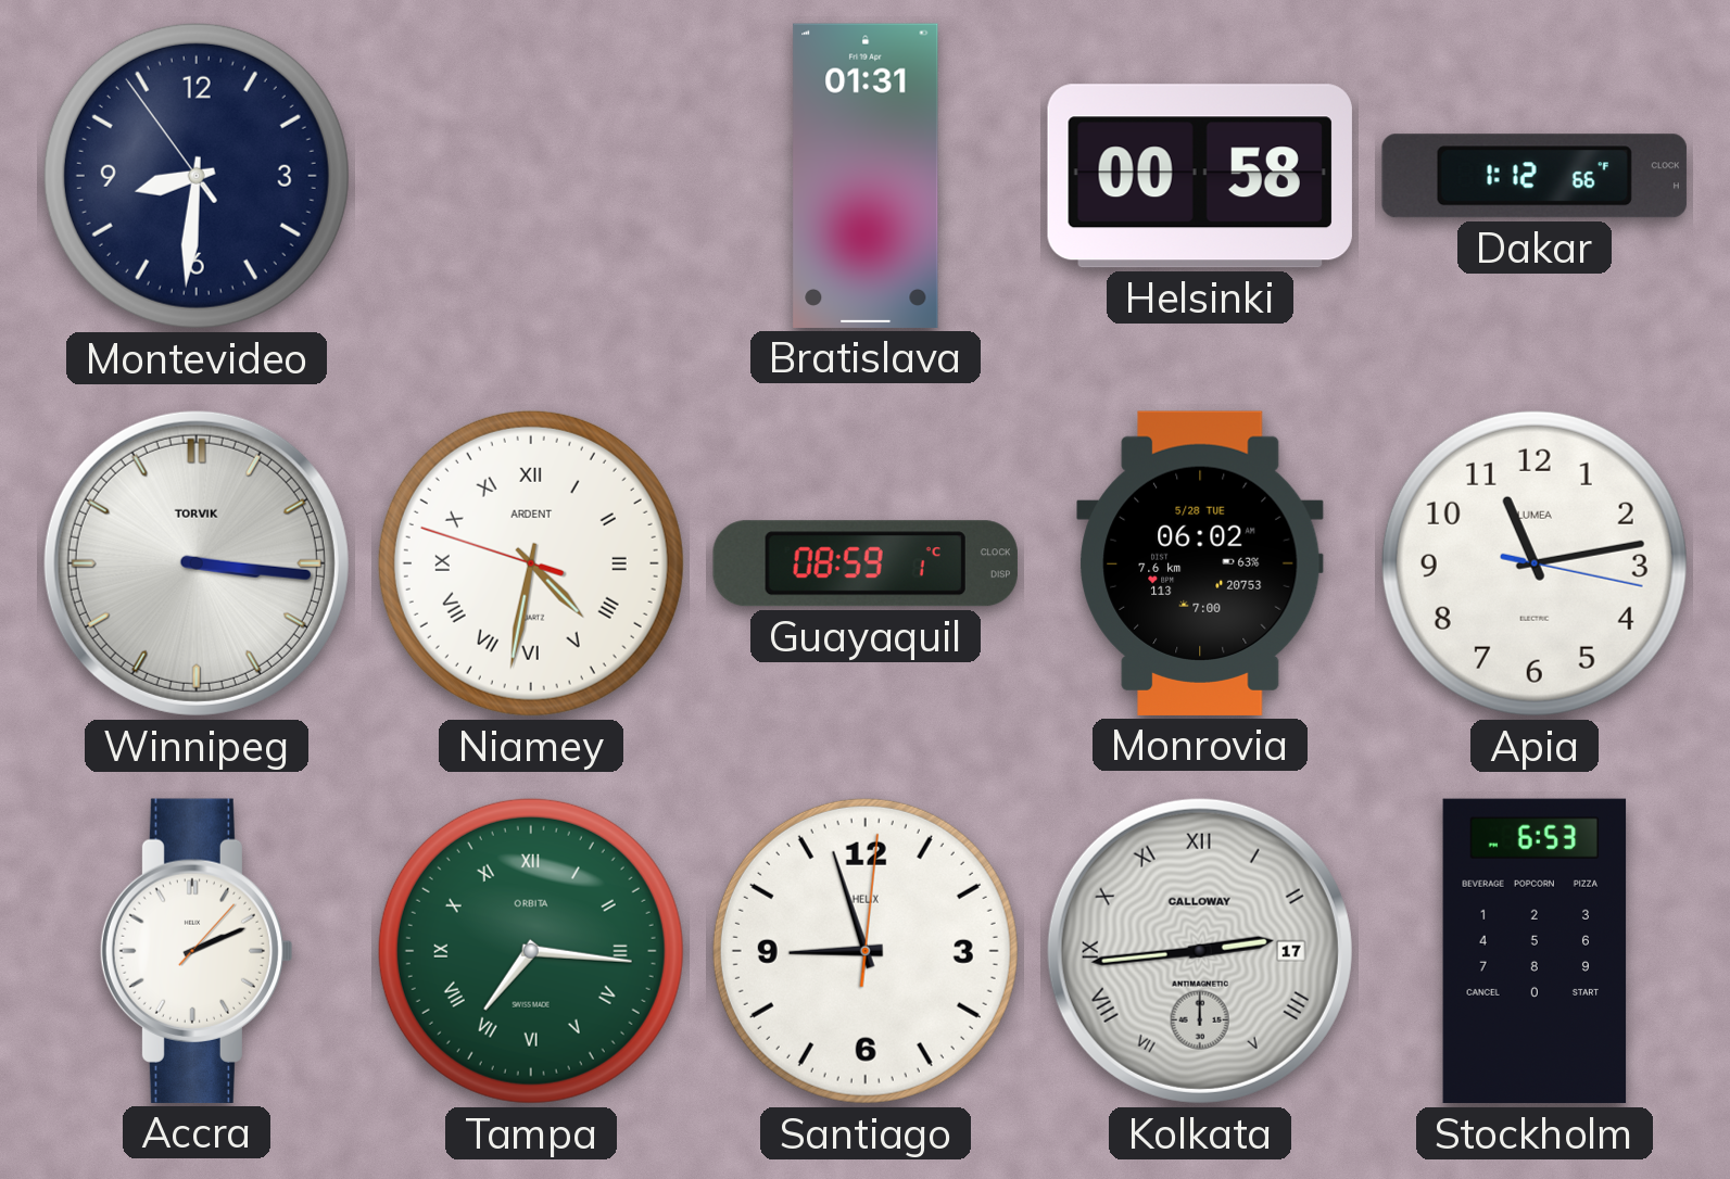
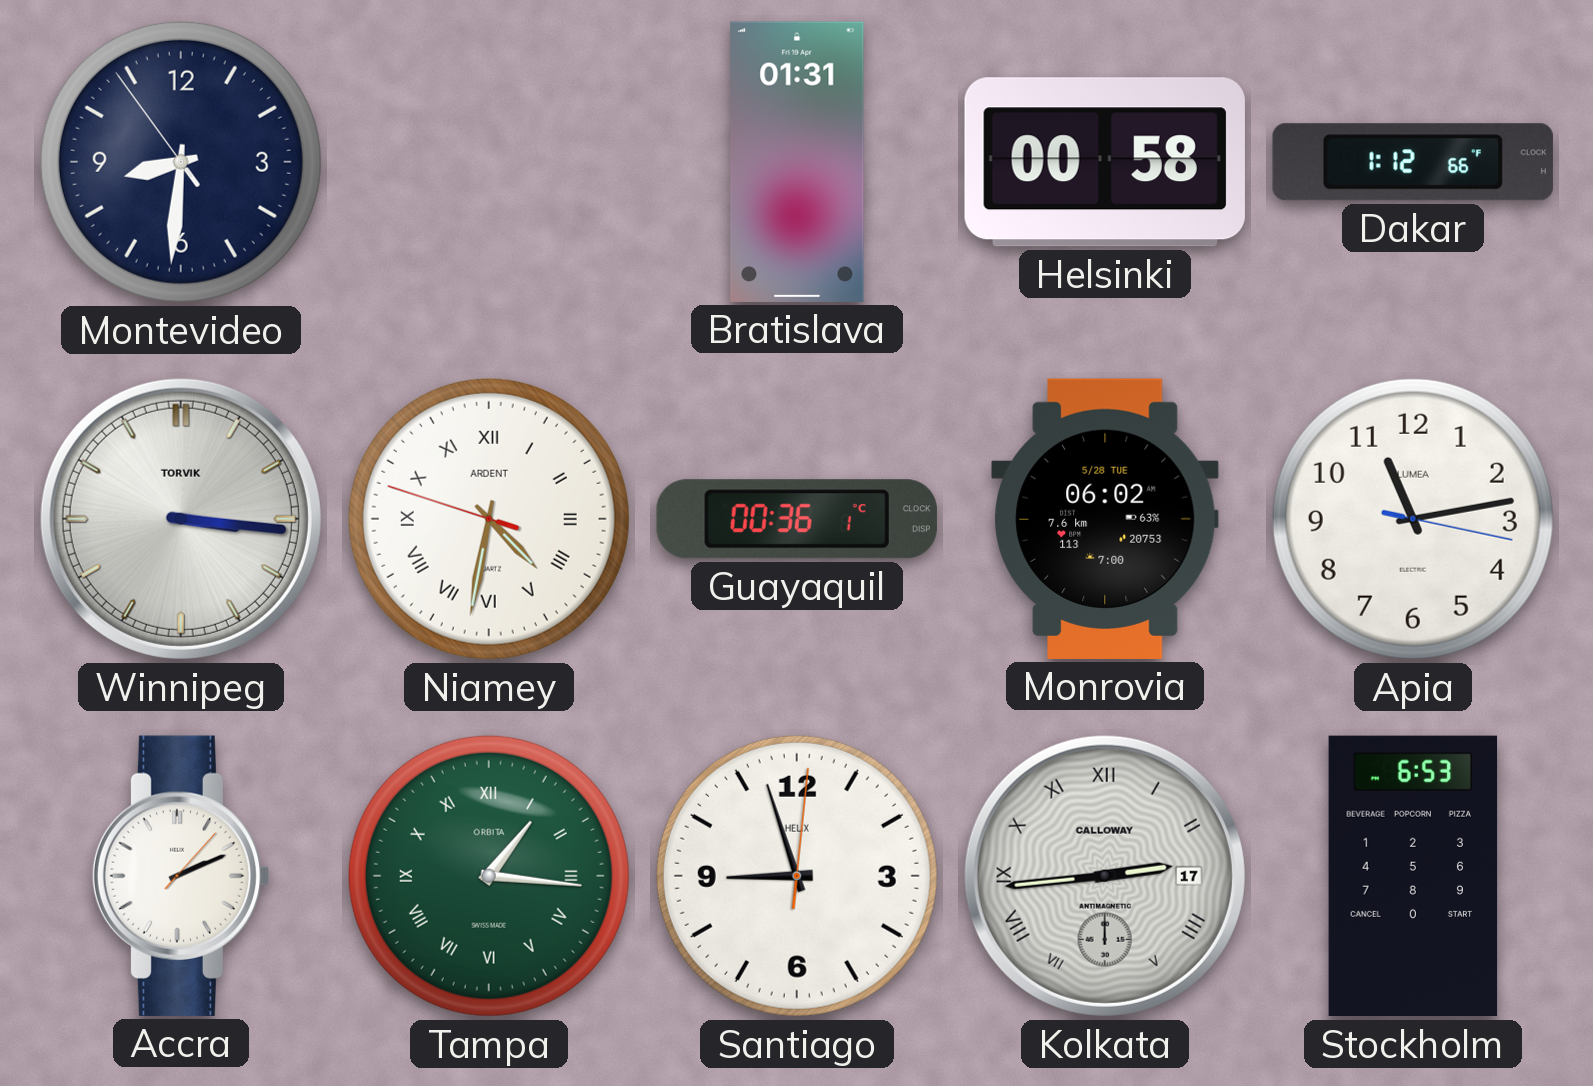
Guayaquil: 08:59 -> 00:36 (797, 519)
Tampa: 7:16 -> 1:16 (489, 876)
